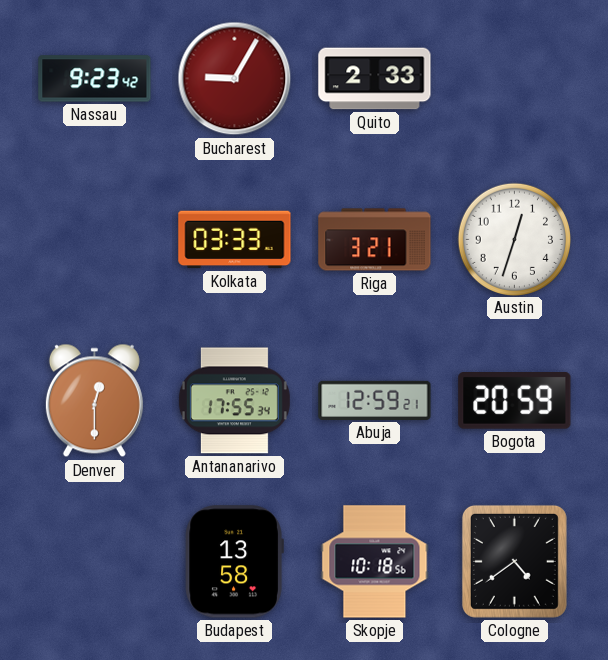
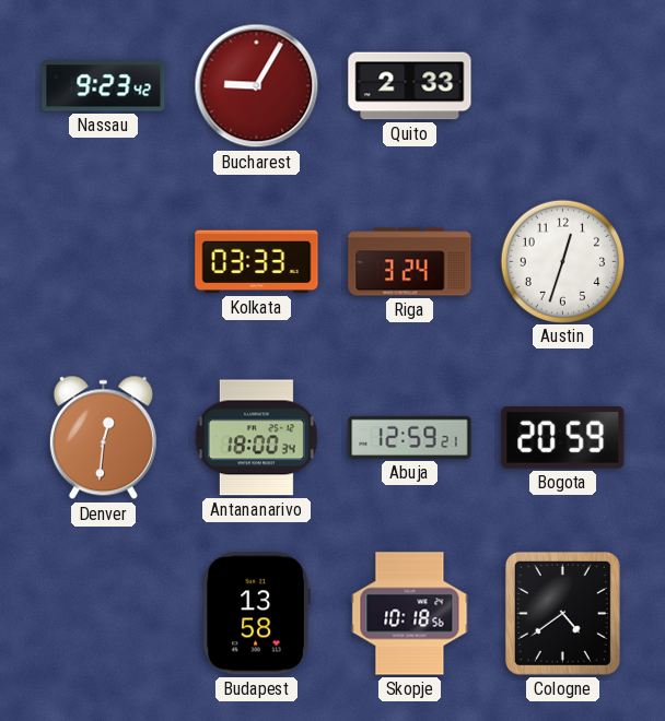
Riga: 3:21 -> 3:24 (410, 262)
Denver: 12:30 -> 12:31 (103, 438)
Antananarivo: 17:55 -> 18:00 (256, 438)
